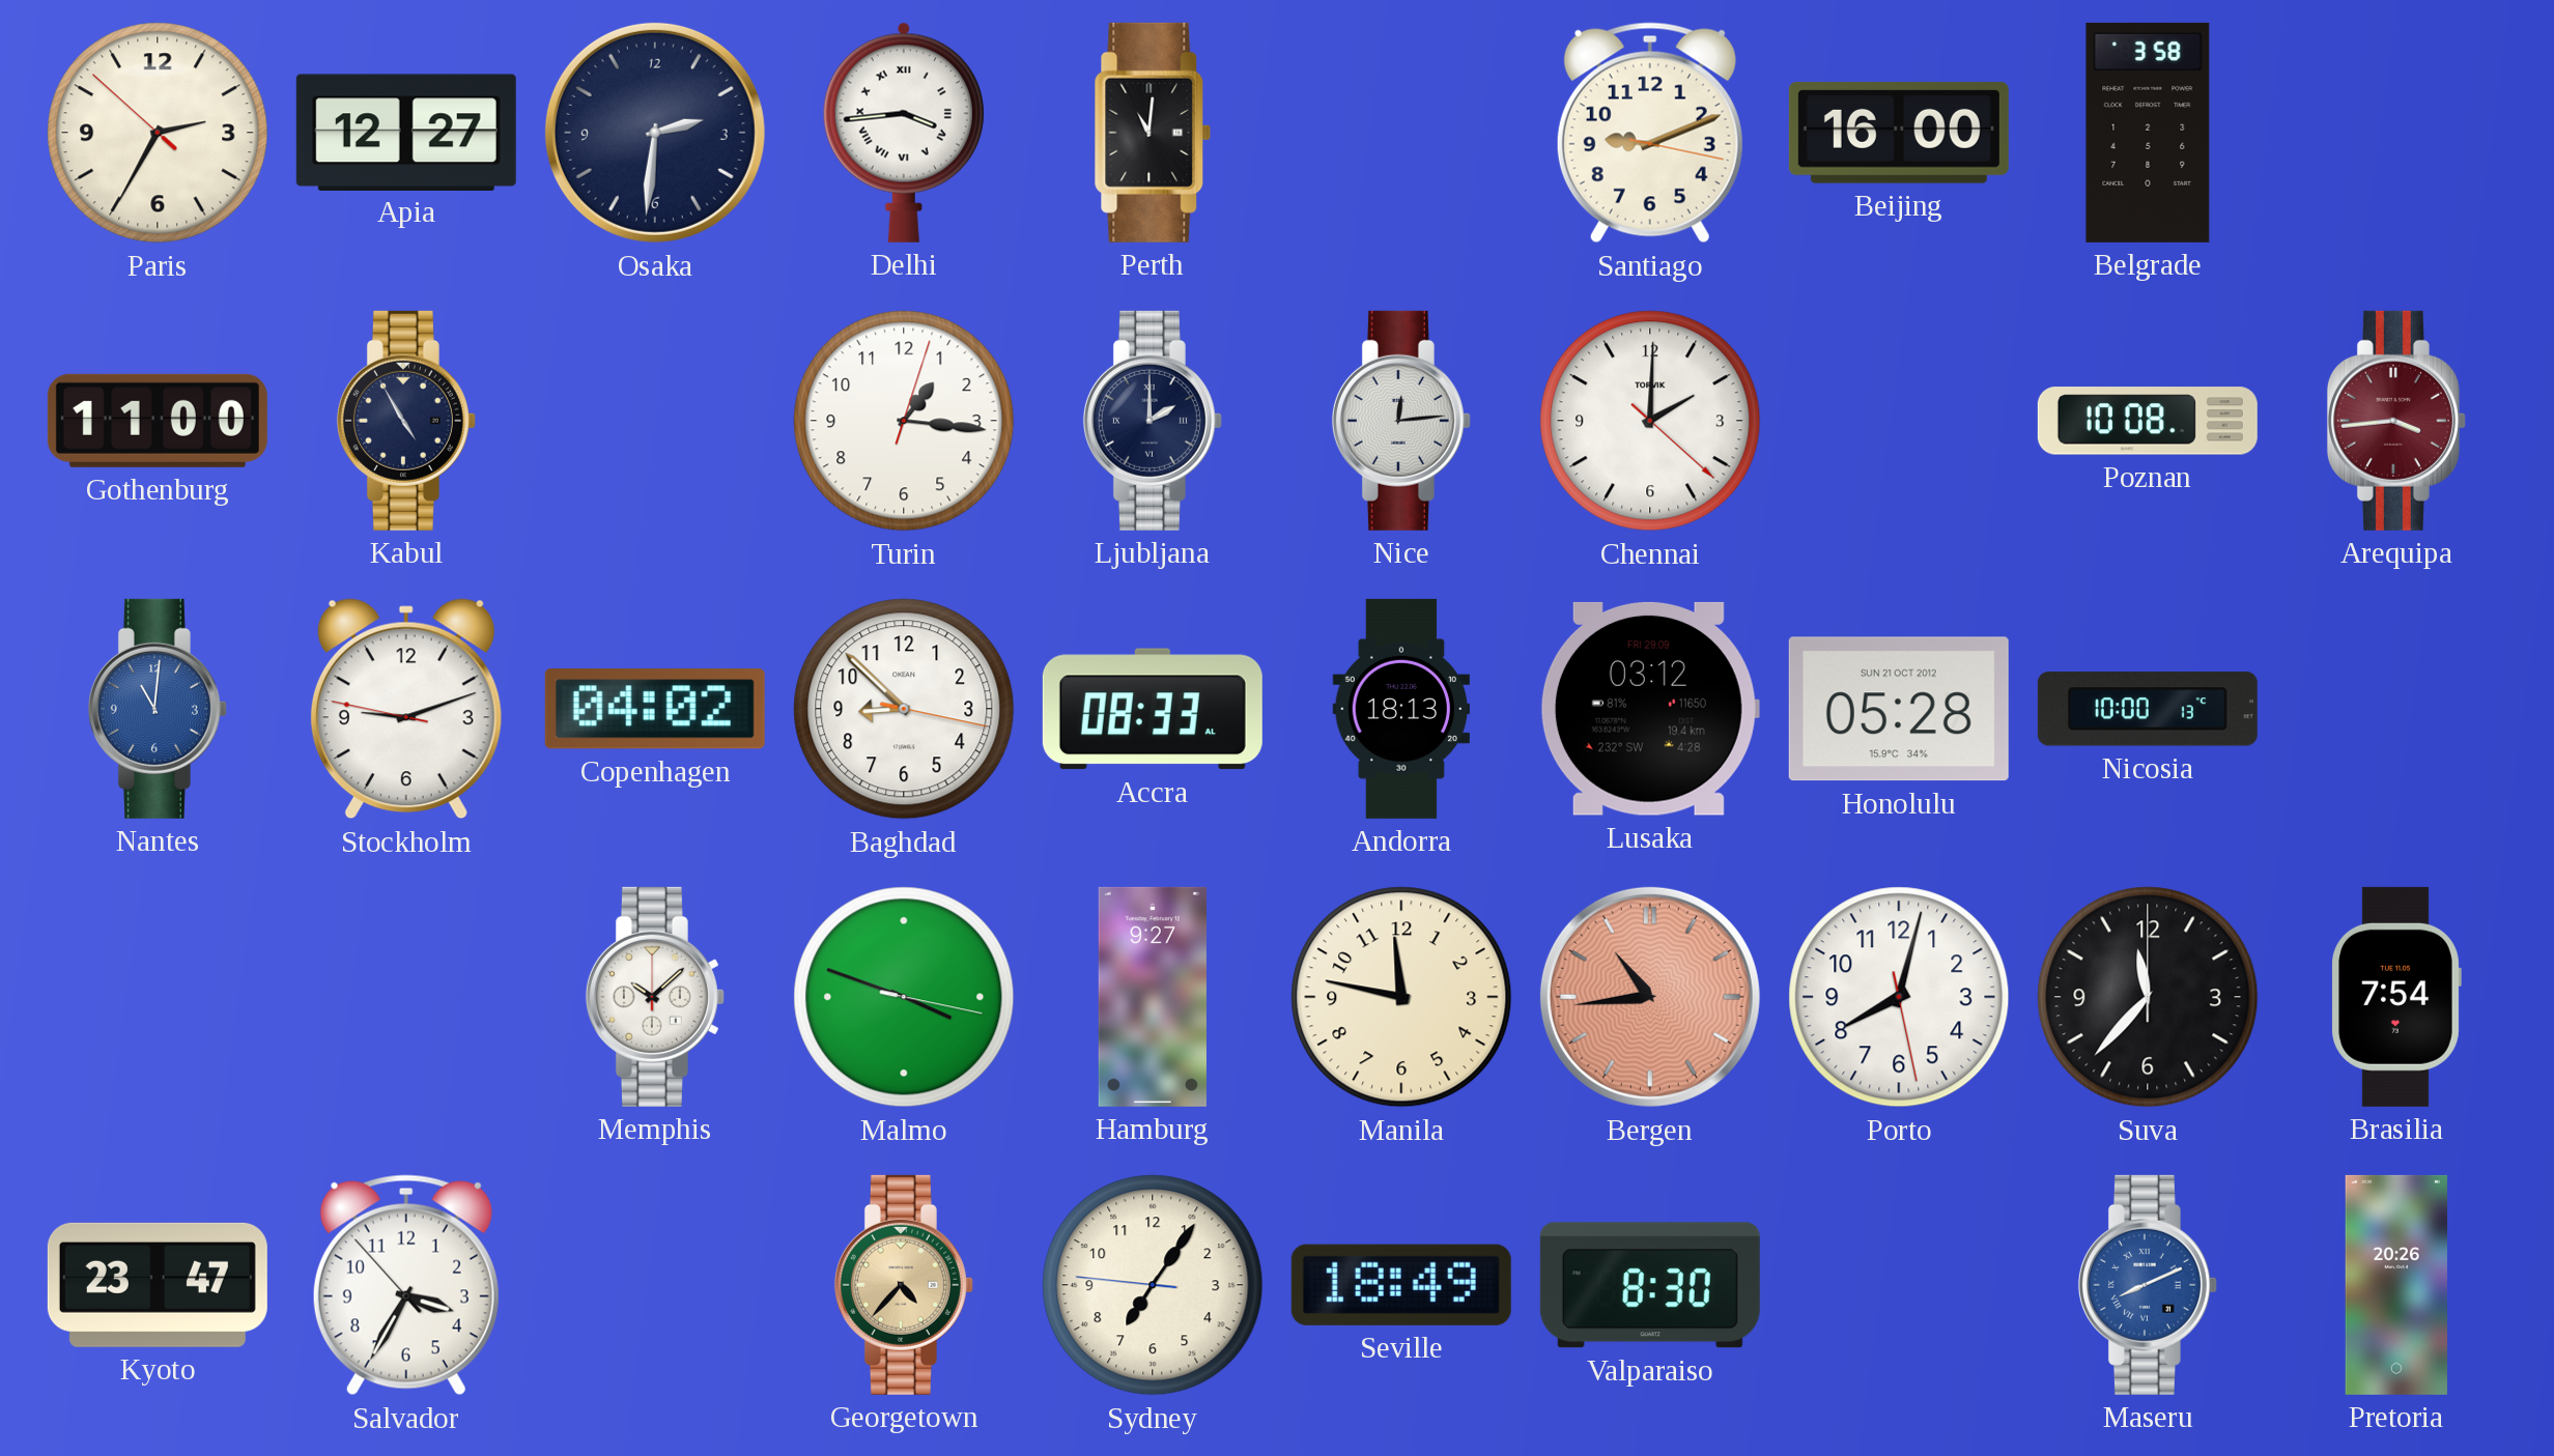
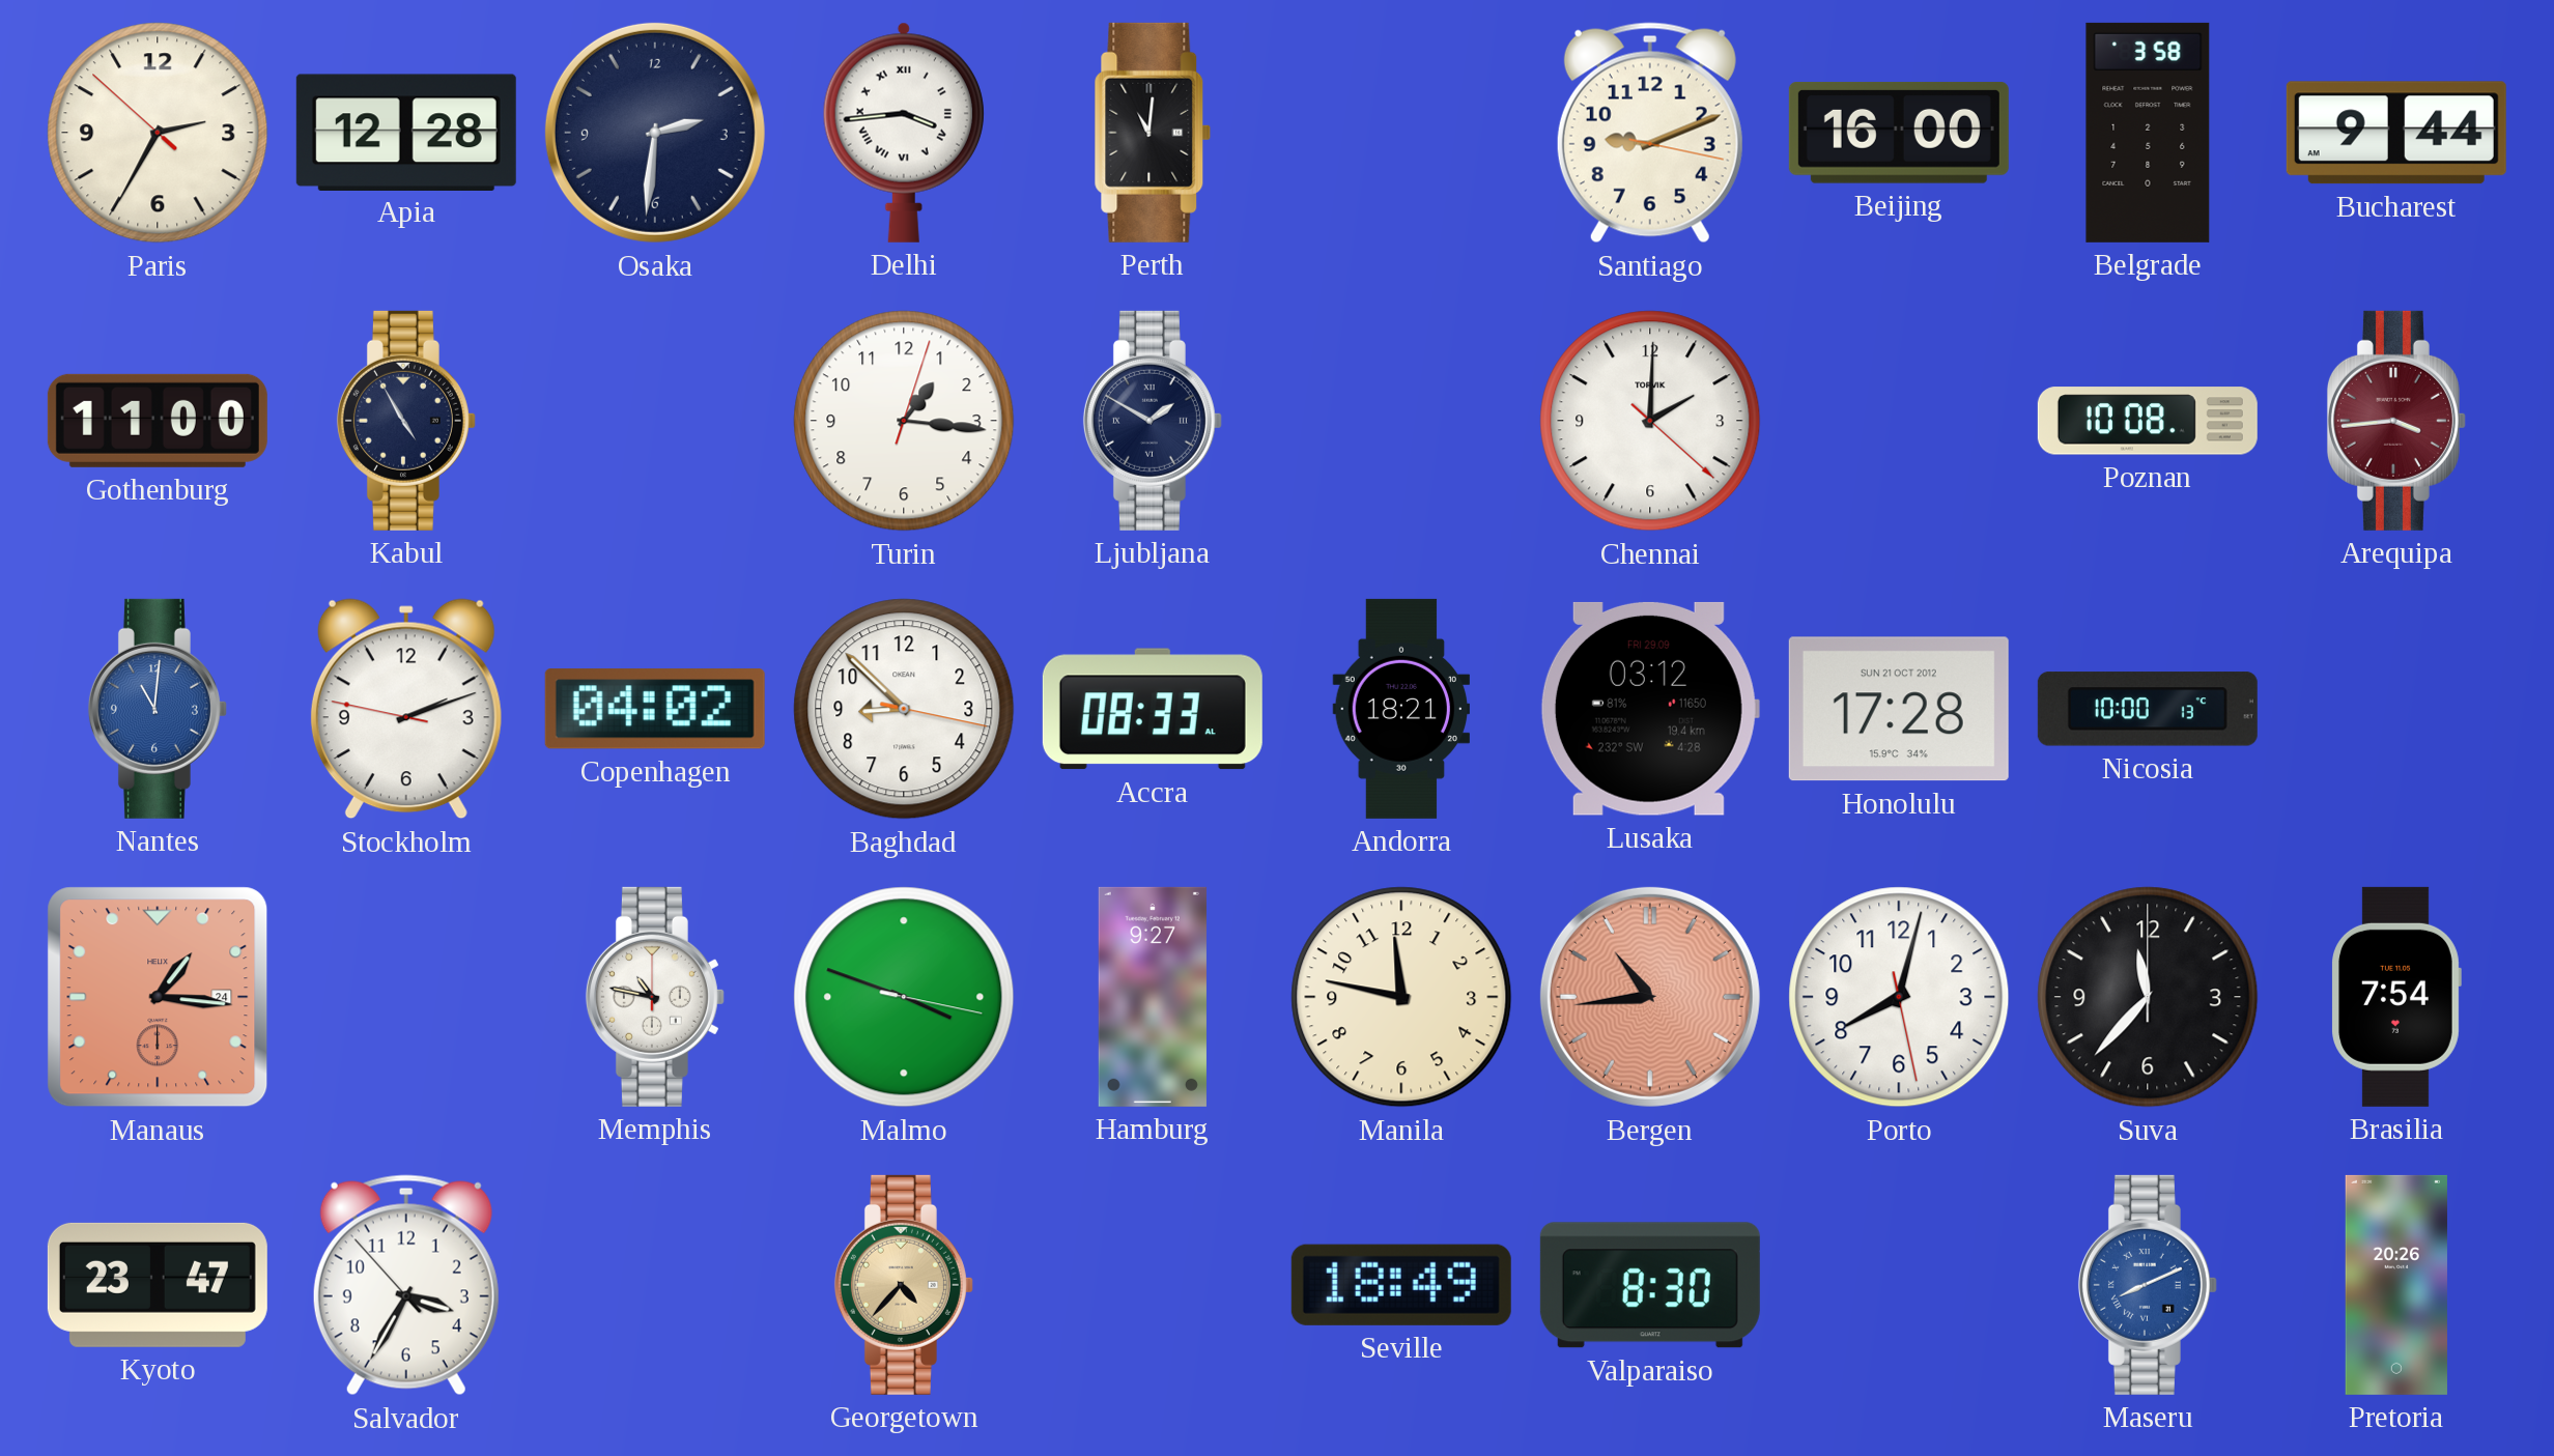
Apia: 12:27 -> 12:28 (406, 132)
Bucharest: none -> 9:44 (2396, 133)
Ljubljana: 2:00 -> 1:50 (1153, 421)
Nice: 12:14 -> none (1401, 421)
Stockholm: 9:11 -> 2:11 (406, 709)
Andorra: 18:13 -> 18:21 (1400, 709)
Honolulu: 05:28 -> 17:28 (1899, 709)
Manaus: none -> 1:16 (158, 997)
Memphis: 10:08 -> 10:47 (655, 997)
Sydney: 7:05 -> none (1153, 1285)
